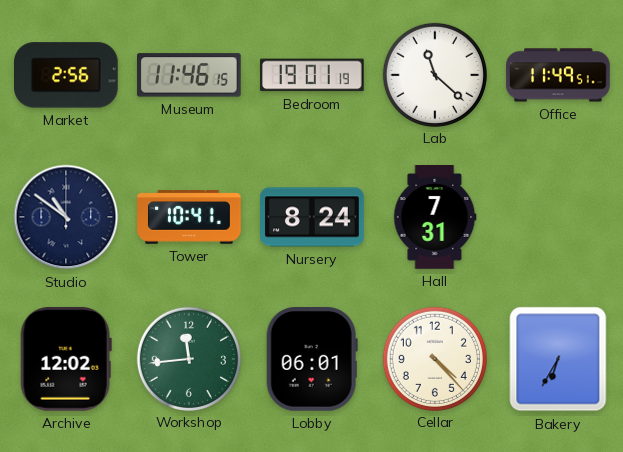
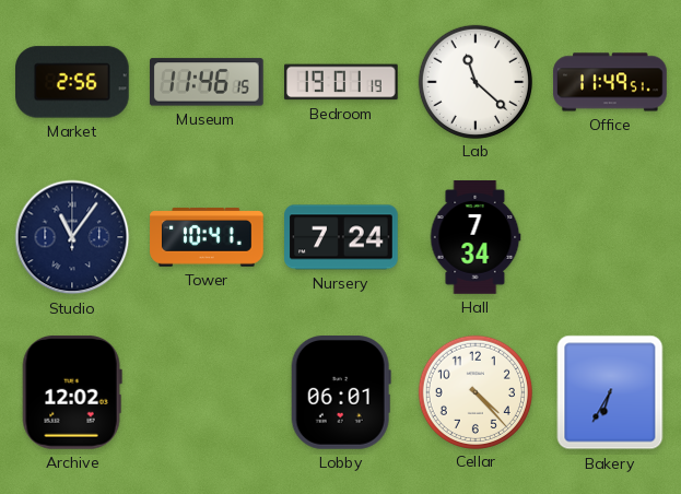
Studio: 10:51 -> 11:06 (72, 237)
Nursery: 8:24 -> 7:24 (341, 237)
Hall: 7:31 -> 7:34 (475, 237)
Workshop: 11:44 -> none (188, 358)
